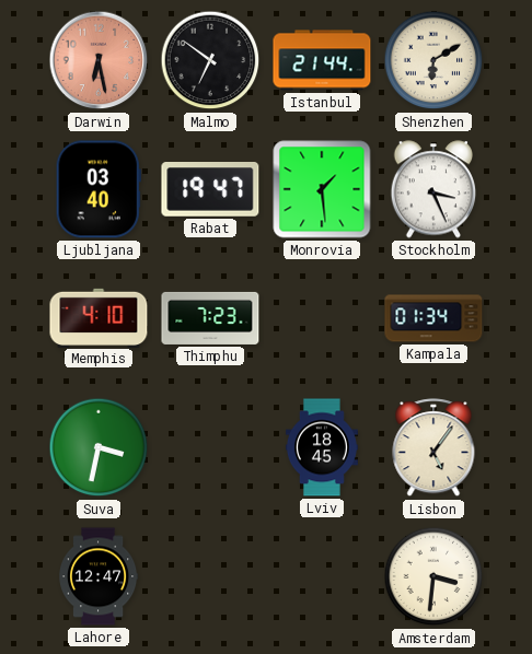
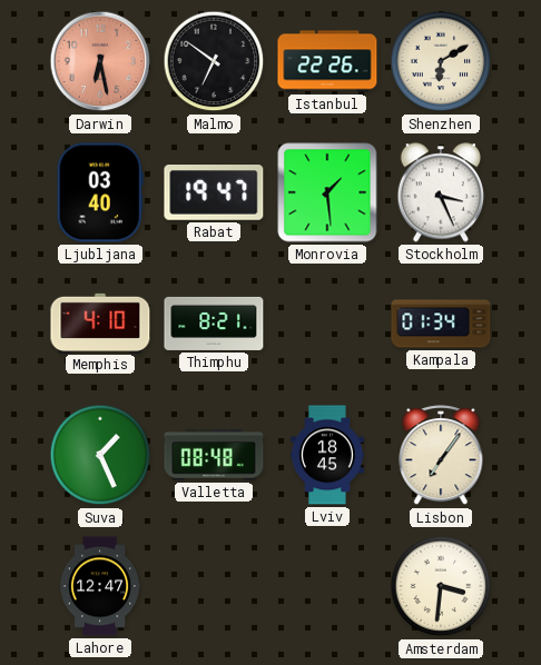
Istanbul: 21:44 -> 22:26 (327, 61)
Thimphu: 7:23 -> 8:21 (214, 324)
Suva: 3:32 -> 1:26 (100, 455)
Valletta: none -> 08:48 (214, 456)
Lisbon: 5:06 -> 7:06 (441, 456)
